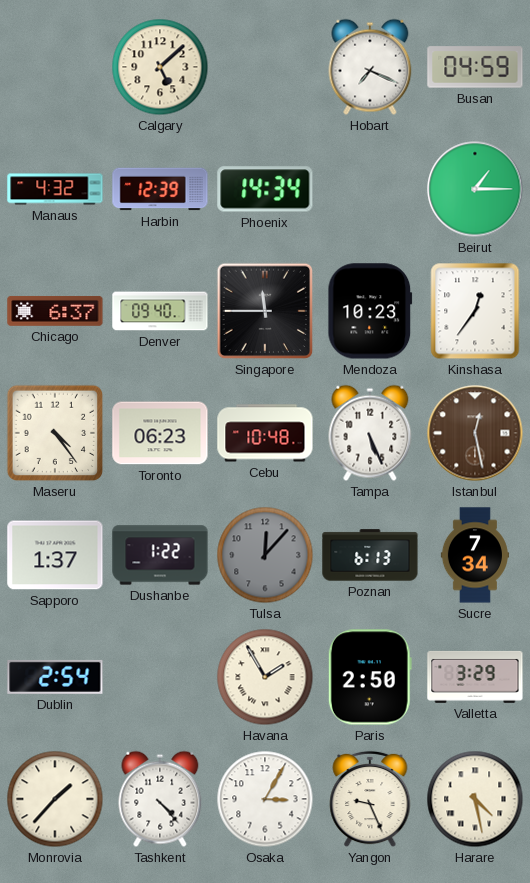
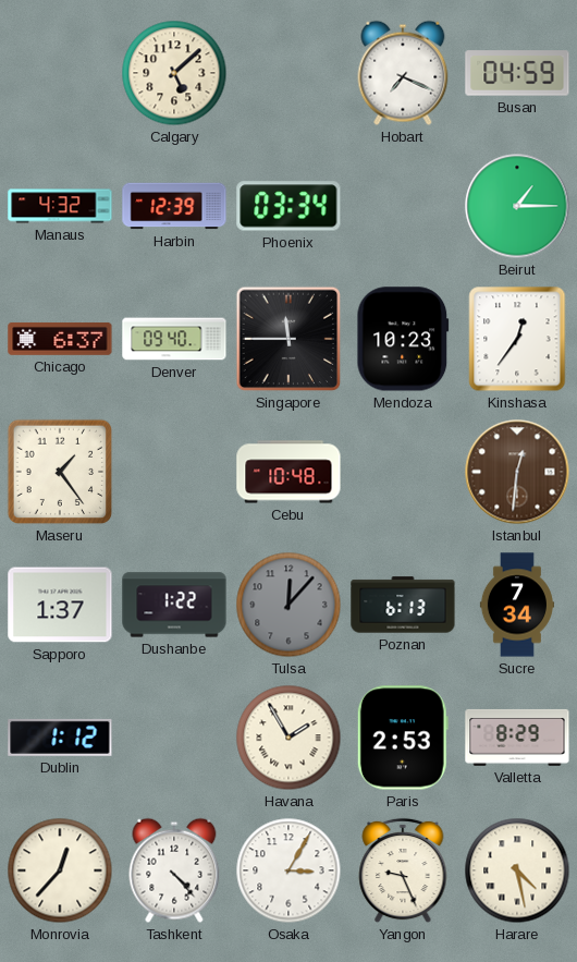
Phoenix: 14:34 -> 03:34 (288, 206)
Maseru: 4:24 -> 1:24 (60, 472)
Toronto: 06:23 -> none (160, 433)
Tampa: 5:26 -> none (370, 433)
Istanbul: 12:28 -> 12:31 (517, 472)
Dublin: 2:54 -> 1:12 (60, 738)
Paris: 2:50 -> 2:53 (403, 738)
Valletta: 3:29 -> 8:29 (517, 738)
Monrovia: 1:37 -> 12:37 (60, 870)
